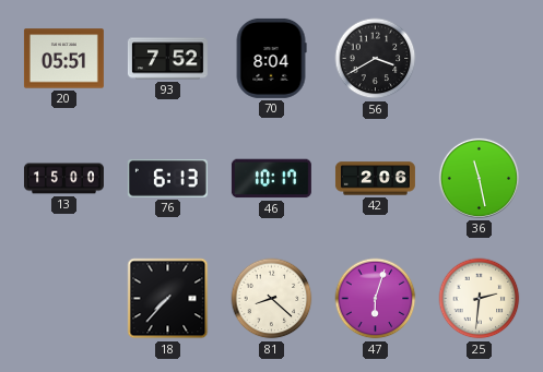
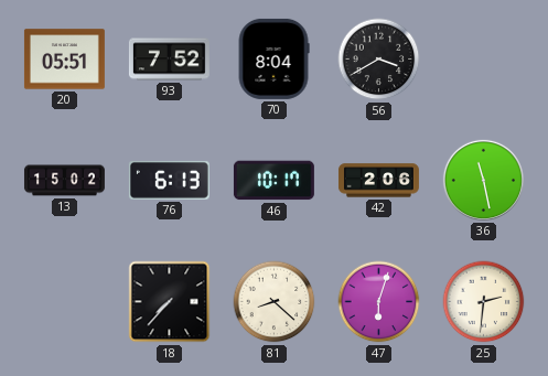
13: 15:00 -> 15:02 (64, 181)
